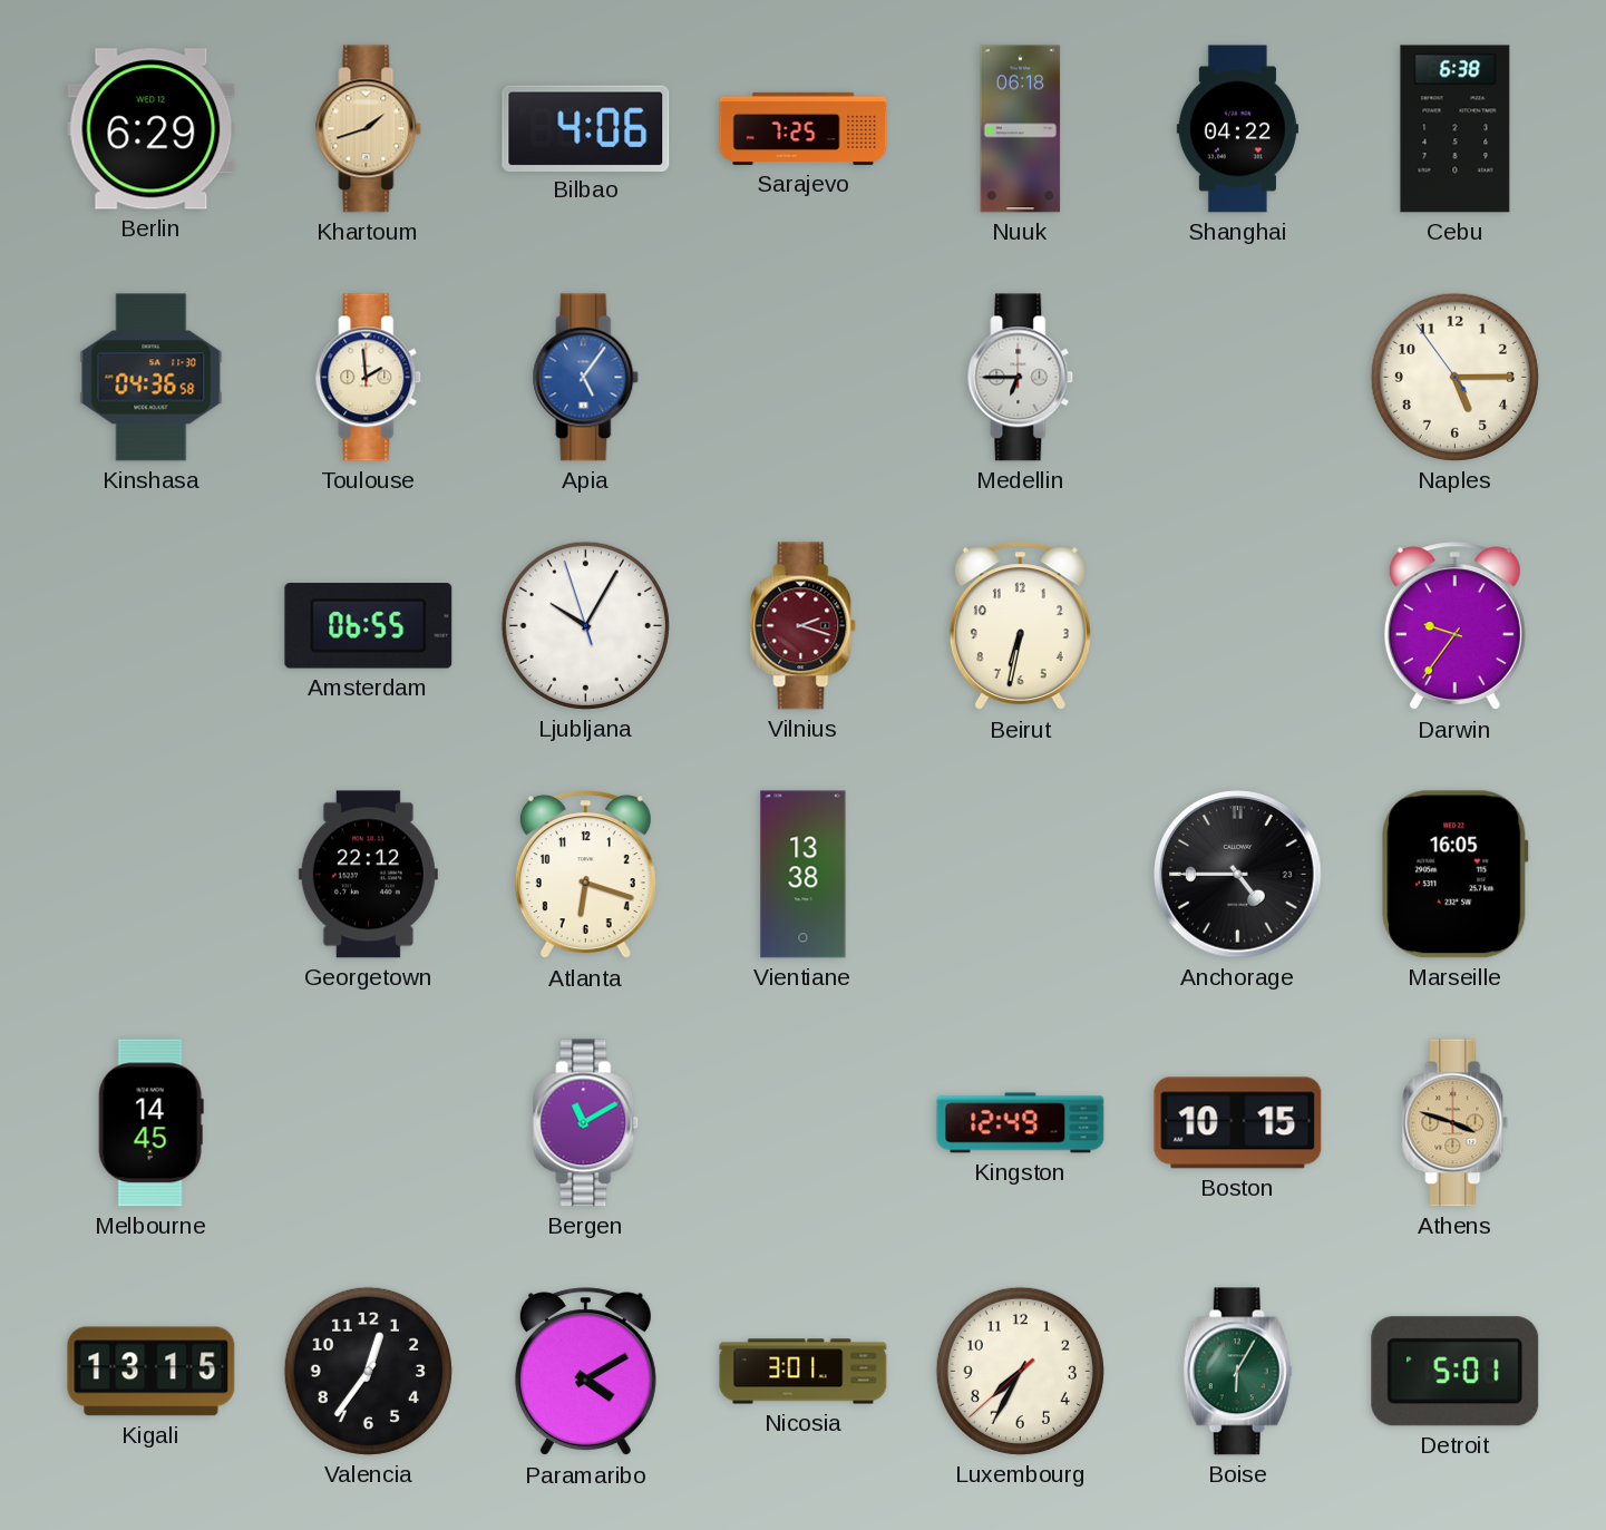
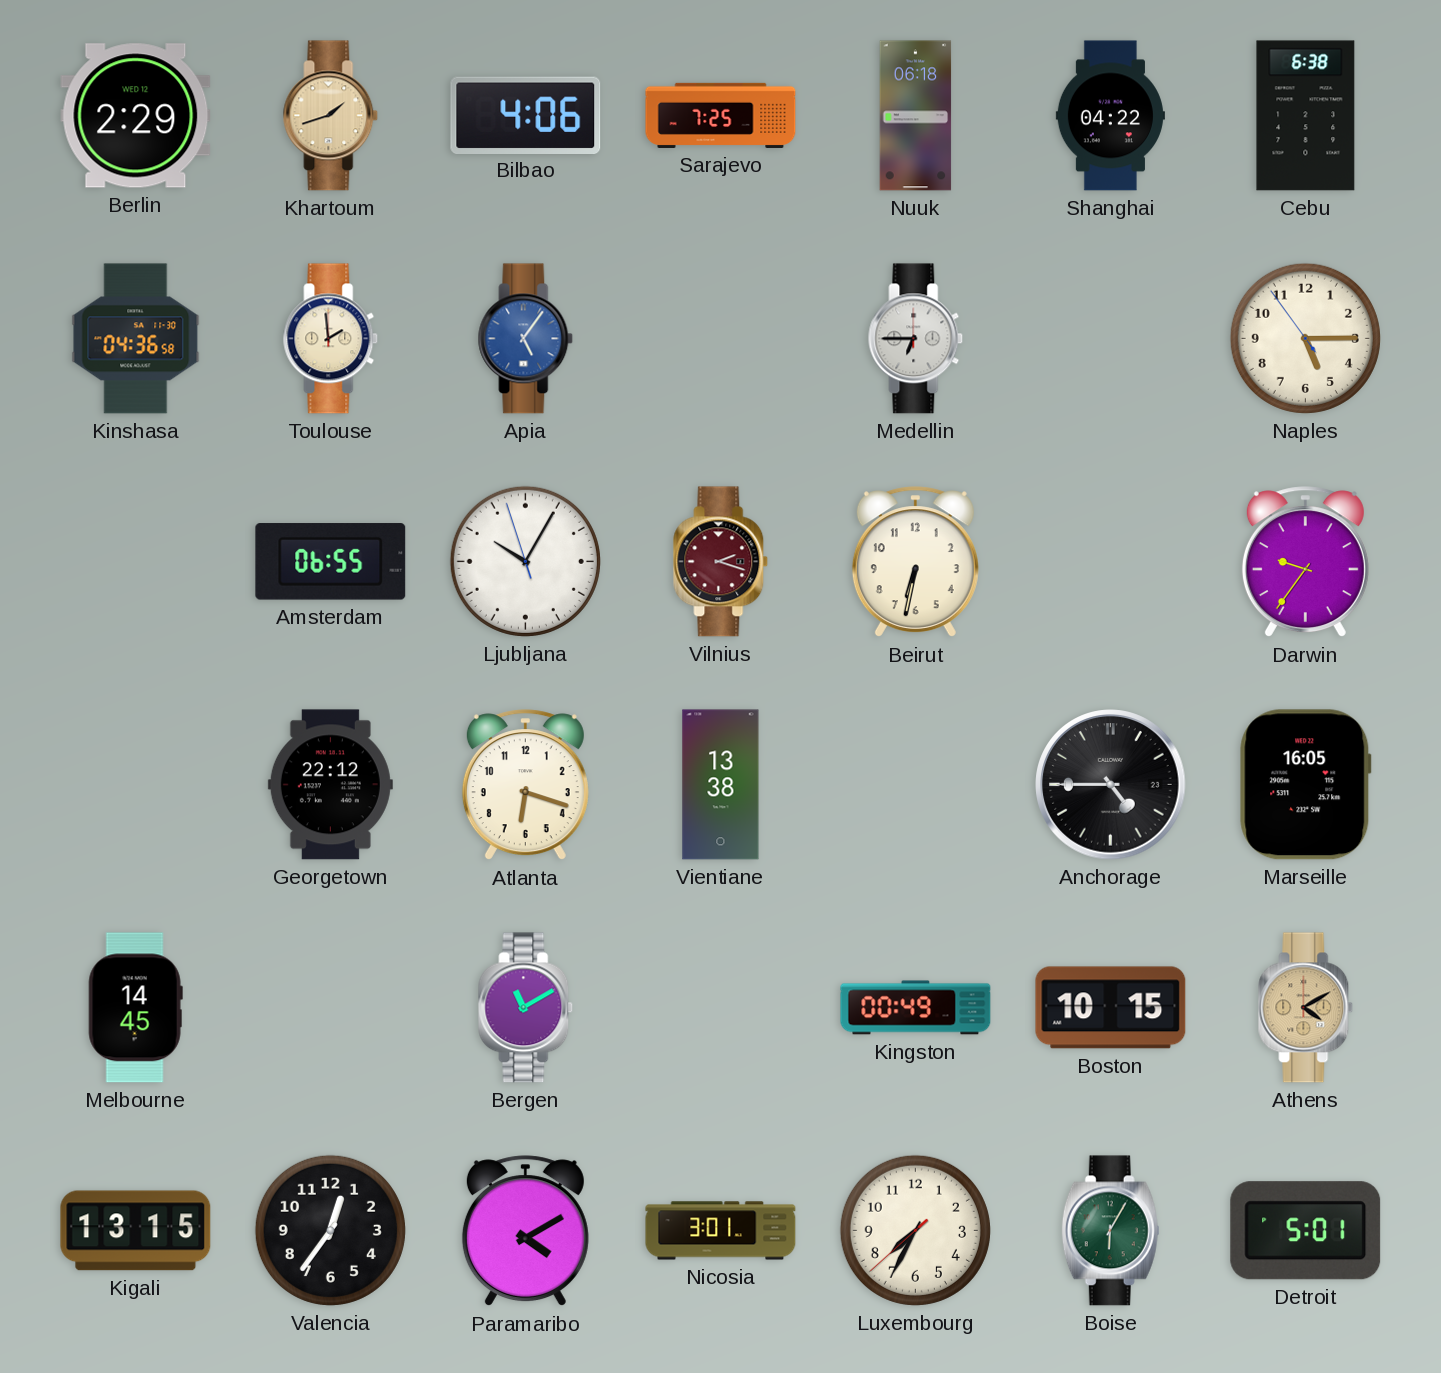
Berlin: 6:29 -> 2:29 (136, 116)
Kingston: 12:49 -> 00:49 (916, 1008)
Athens: 3:48 -> 4:10 (1306, 1008)
